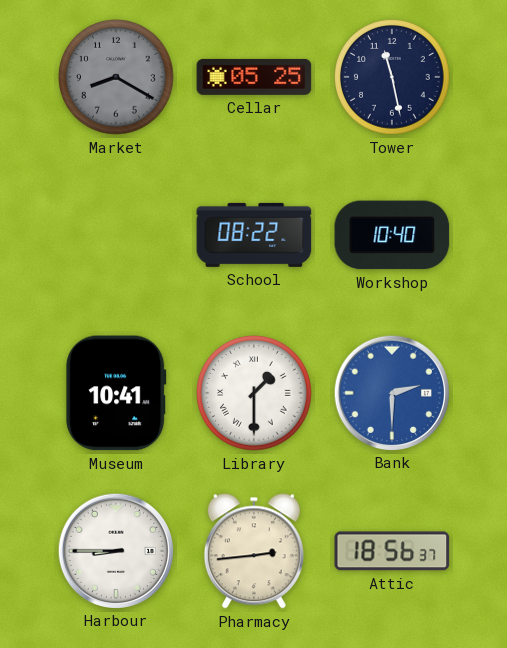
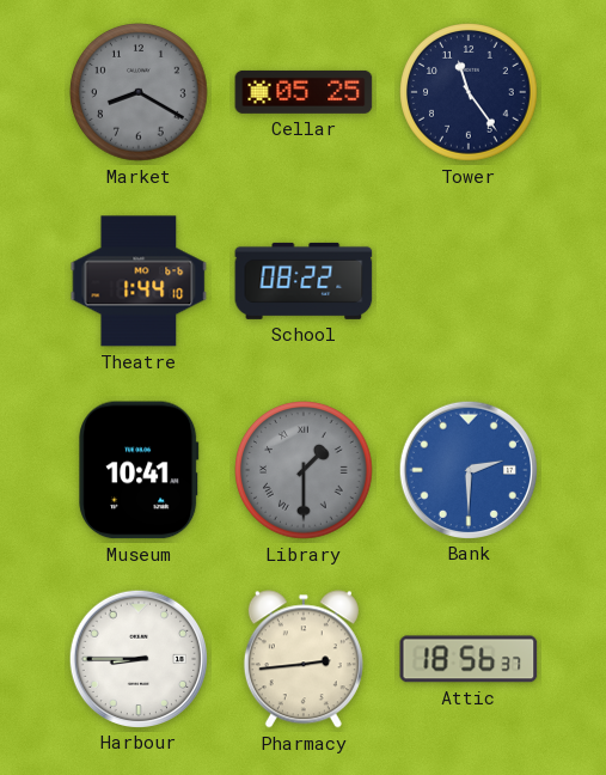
Tower: 11:28 -> 11:24 (469, 92)
Theatre: none -> 1:44 (139, 281)
Workshop: 10:40 -> none (392, 235)
Library dial: white -> grey (304, 470)
